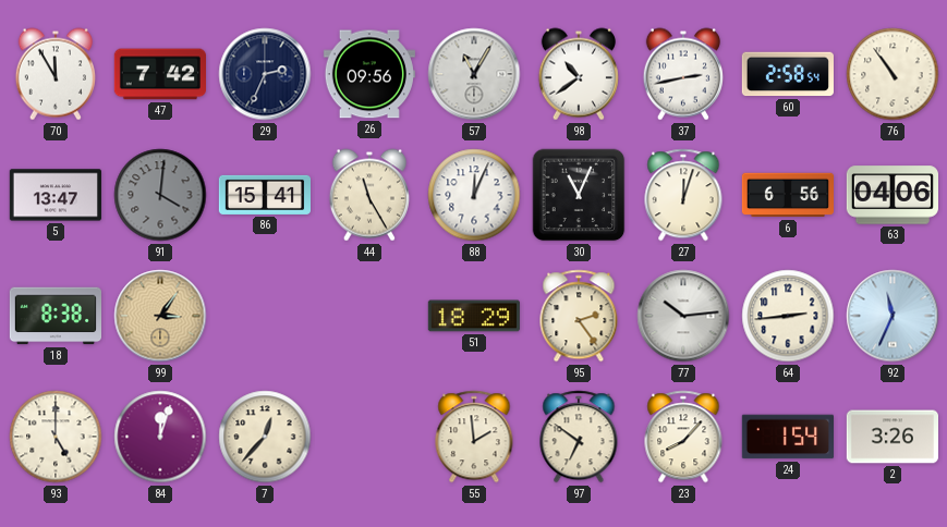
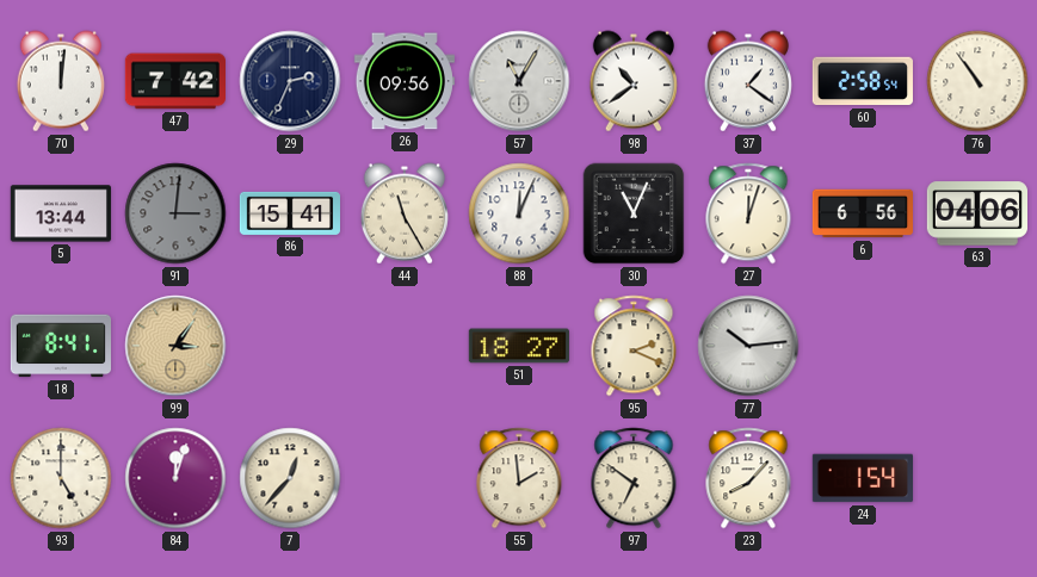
70: 11:55 -> 12:01 (61, 81)
37: 2:43 -> 1:21 (748, 81)
5: 13:47 -> 13:44 (61, 213)
91: 4:01 -> 3:01 (175, 213)
18: 8:38 -> 8:41 (60, 346)
51: 18:29 -> 18:27 (518, 346)
95: 2:24 -> 2:19 (634, 346)
64: 2:44 -> none (788, 316)
92: 11:34 -> none (893, 316)
2: 3:26 -> none (891, 437)
